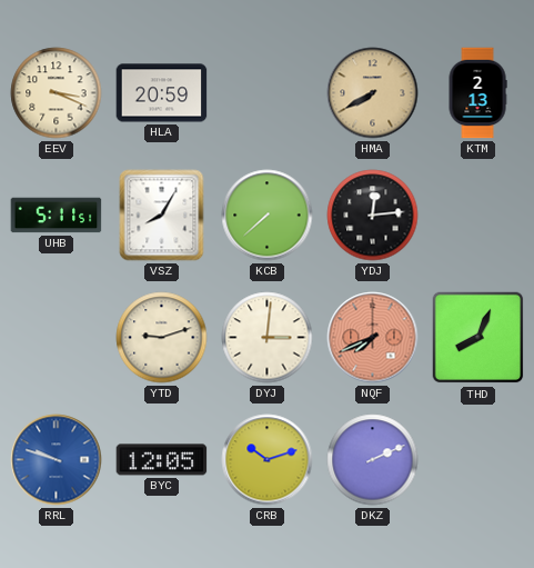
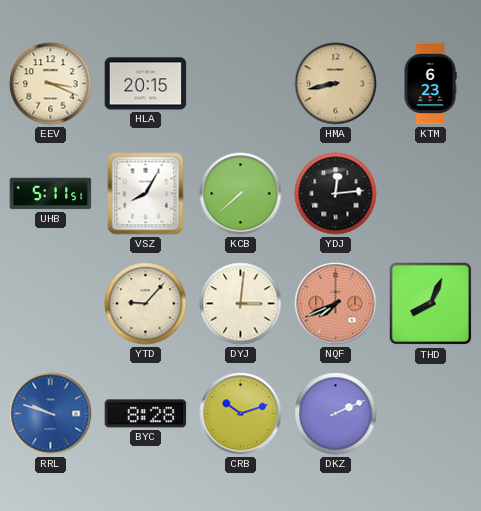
HLA: 20:59 -> 20:15 (146, 84)
HMA: 7:40 -> 8:43 (336, 84)
KTM: 2:13 -> 6:23 (430, 84)
YTD: 9:12 -> 9:07 (146, 304)
BYC: 12:05 -> 8:28 (146, 414)
